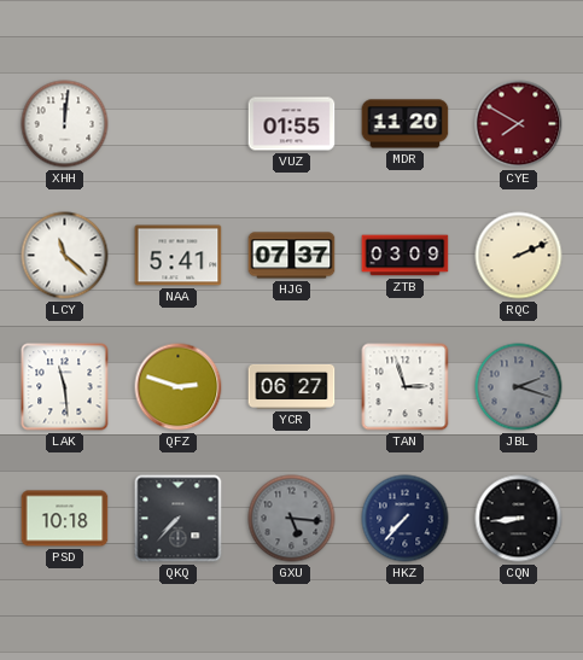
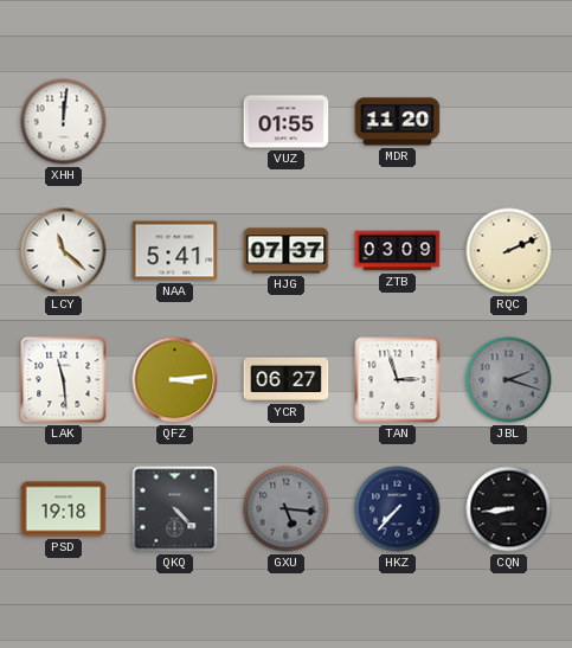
CYE: 7:50 -> none (519, 124)
QFZ: 2:48 -> 3:14 (175, 380)
PSD: 10:18 -> 19:18 (64, 509)
QKQ: 7:37 -> 4:23 (175, 509)
